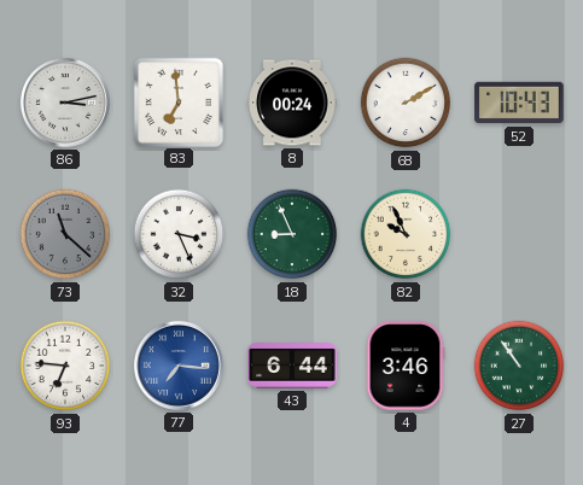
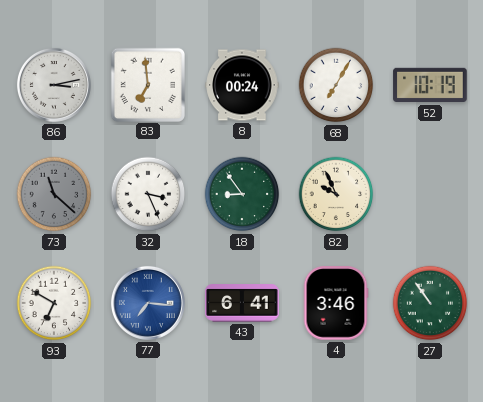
68: 2:10 -> 7:05 (336, 85)
52: 10:43 -> 10:19 (430, 85)
18: 8:56 -> 8:54 (242, 194)
93: 6:46 -> 6:50 (54, 303)
43: 6:44 -> 6:41 (242, 303)
